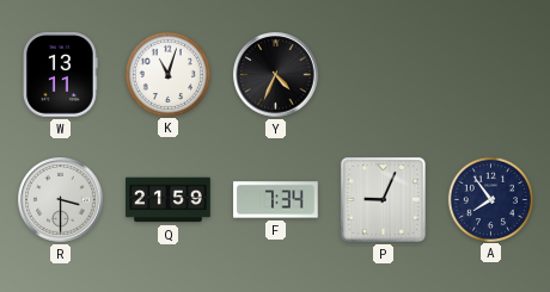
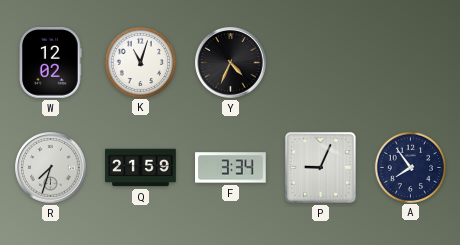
W: 13:11 -> 12:02 (51, 63)
R: 3:30 -> 7:33 (51, 168)
F: 7:34 -> 3:34 (231, 168)
